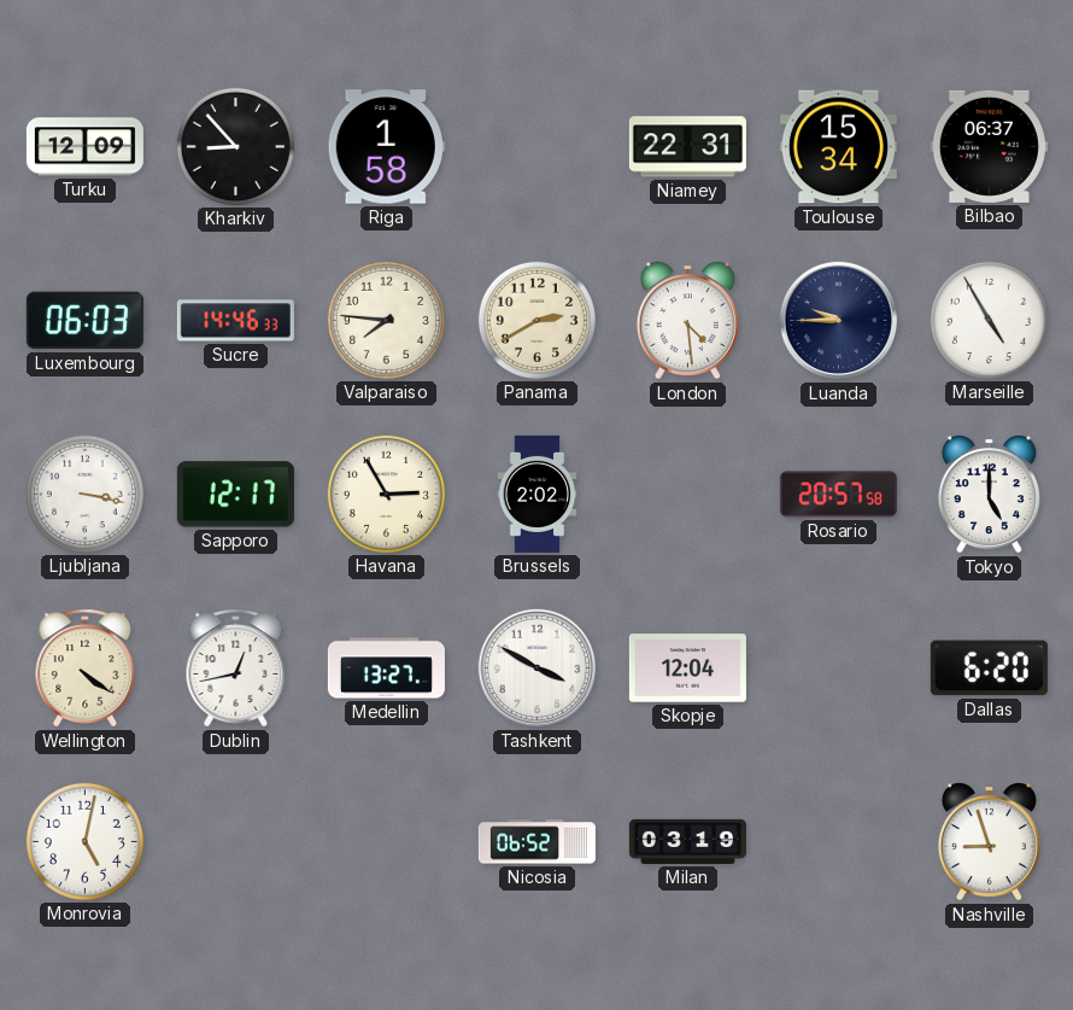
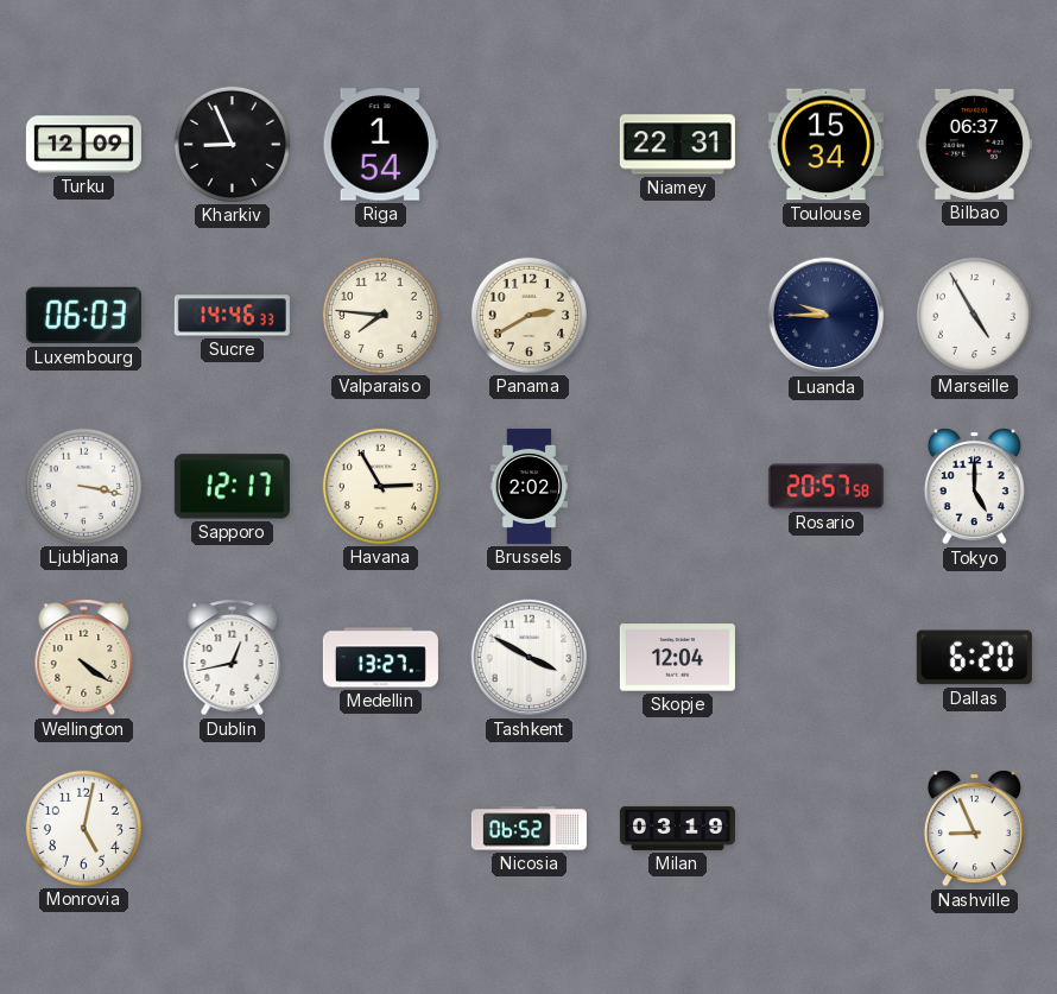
Kharkiv: 8:53 -> 8:56 (232, 144)
Riga: 1:58 -> 1:54 (380, 145)
London: 4:29 -> none (687, 321)
Nashville: 8:57 -> 8:56 (974, 829)
